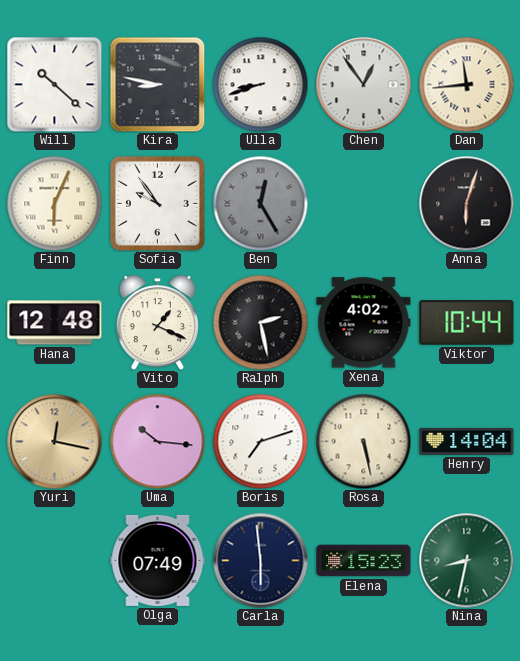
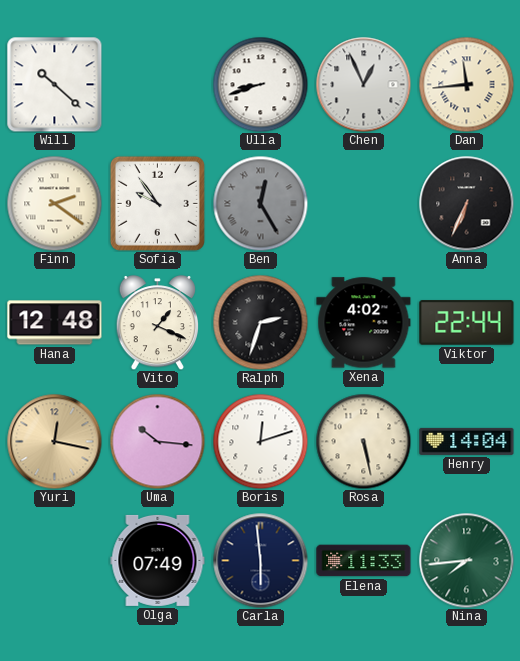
Kira: 8:47 -> none (157, 84)
Chen: 12:54 -> 12:56 (363, 84)
Finn: 6:04 -> 2:21 (54, 203)
Anna: 6:03 -> 6:34 (466, 203)
Ralph: 2:28 -> 2:33 (260, 322)
Viktor: 10:44 -> 22:44 (467, 323)
Boris: 7:12 -> 12:12 (260, 441)
Elena: 15:23 -> 11:33 (364, 561)
Nina: 8:32 -> 7:44 (466, 560)
